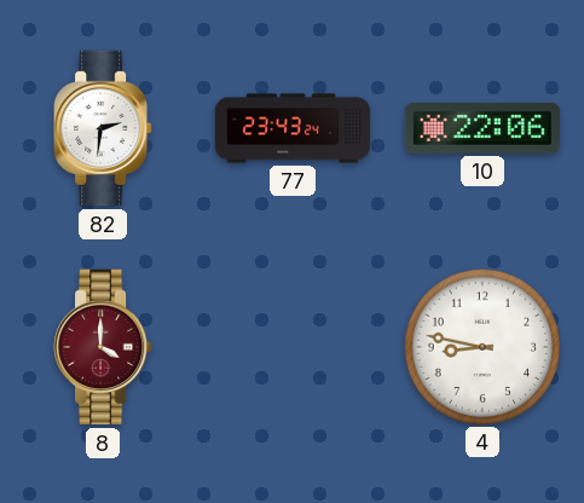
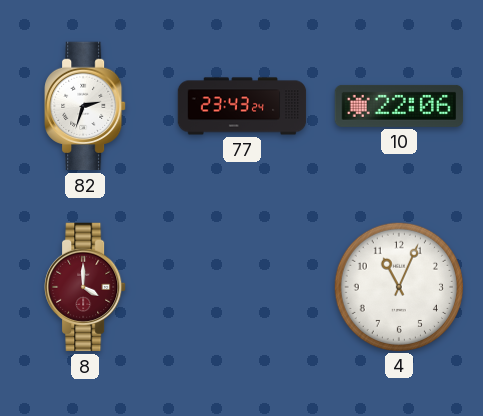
82: 2:31 -> 2:33 (85, 106)
4: 8:47 -> 11:04 (398, 286)
